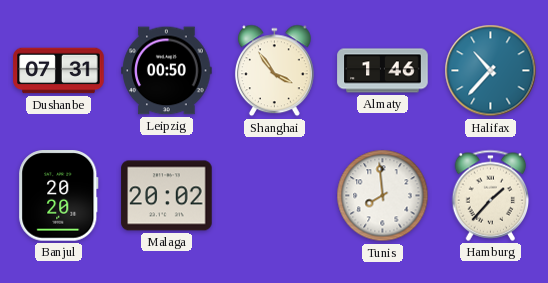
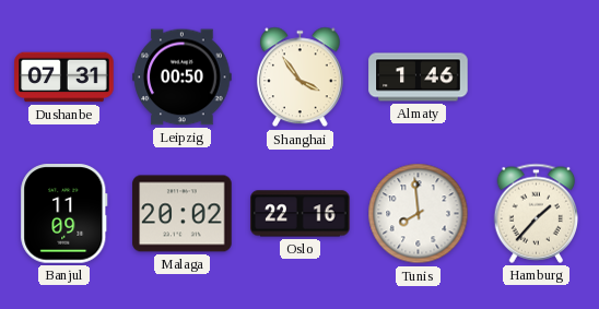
Halifax: 10:37 -> none (491, 71)
Banjul: 20:20 -> 11:09 (64, 214)
Oslo: none -> 22:16 (301, 214)
